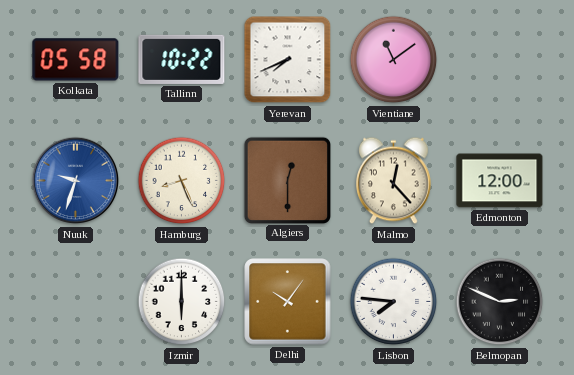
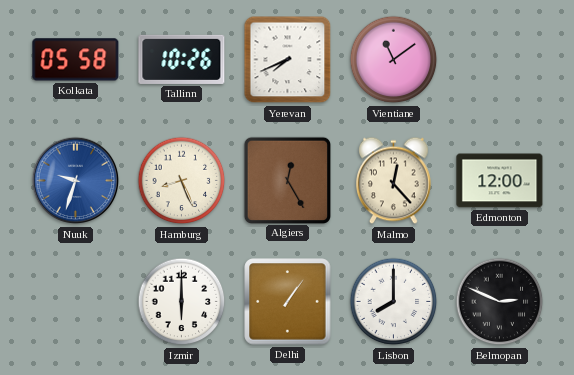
Tallinn: 10:22 -> 10:26 (182, 59)
Algiers: 12:30 -> 12:25 (287, 180)
Delhi: 10:06 -> 1:06 (288, 302)
Lisbon: 7:46 -> 8:00 (394, 302)
